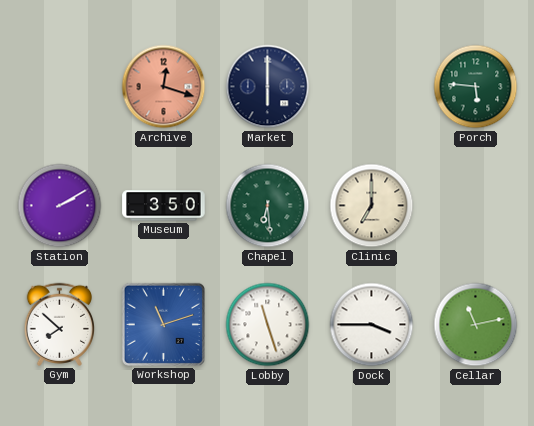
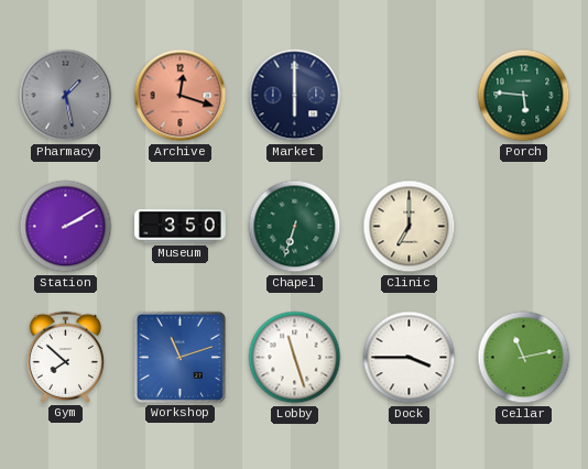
Pharmacy: none -> 1:28 (66, 96)
Chapel: 6:29 -> 6:33 (295, 227)
